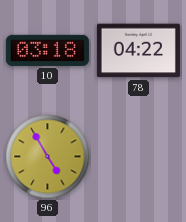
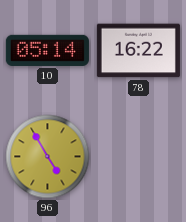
10: 03:18 -> 05:14 (47, 50)
78: 04:22 -> 16:22 (138, 51)
